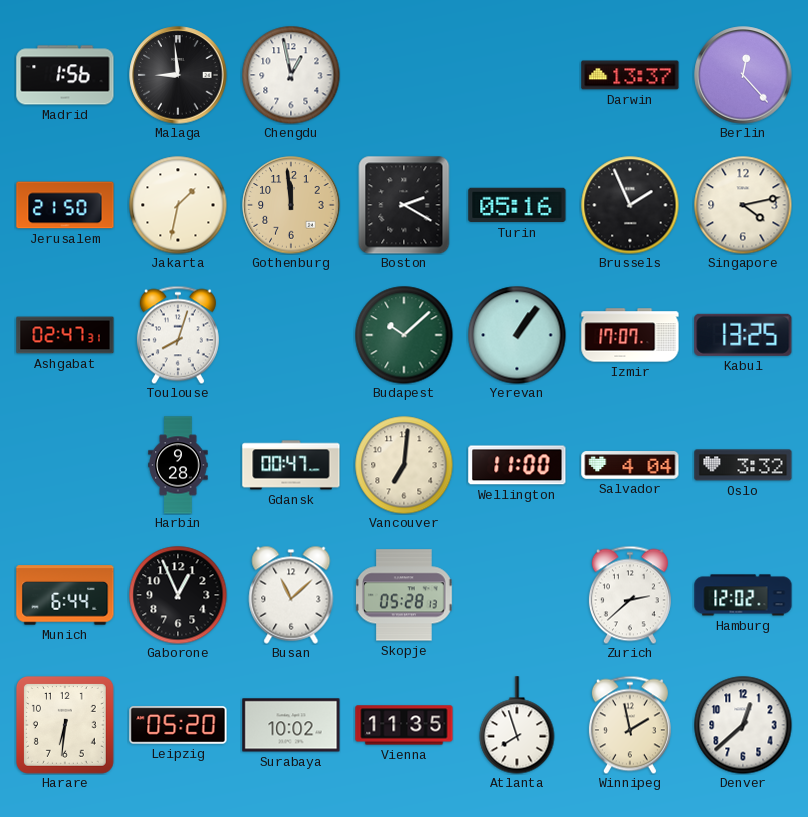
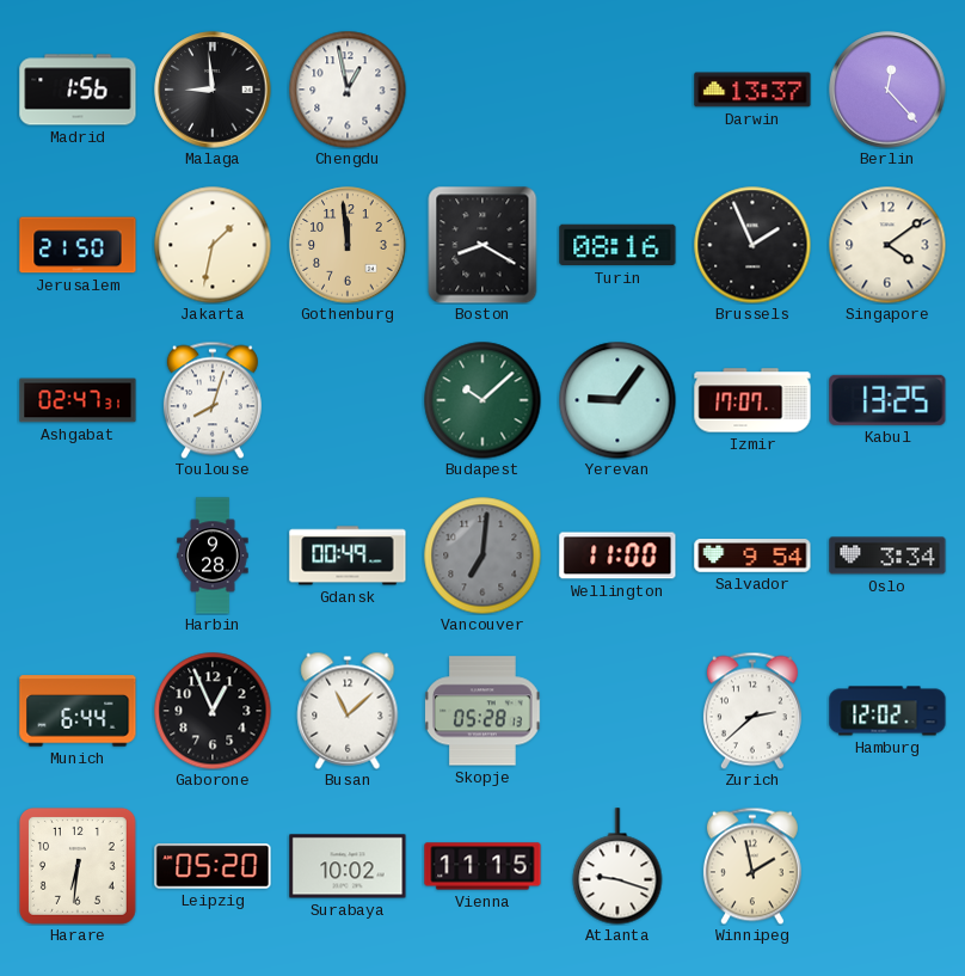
Boston: 2:20 -> 8:20 (482, 245)
Turin: 05:16 -> 08:16 (617, 245)
Singapore: 4:13 -> 4:09 (887, 245)
Yerevan: 1:06 -> 9:06 (617, 400)
Gdansk: 00:47 -> 00:49 (348, 555)
Vancouver dial: cream -> grey (482, 555)
Salvador: 4:04 -> 9:54 (752, 555)
Oslo: 3:32 -> 3:34 (887, 555)
Vienna: 11:35 -> 11:15 (482, 866)
Atlanta: 7:57 -> 9:18 (617, 866)
Denver: 12:38 -> none (743, 725)
